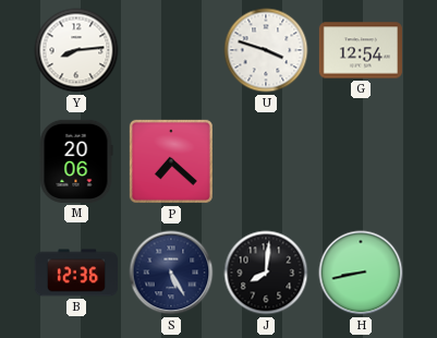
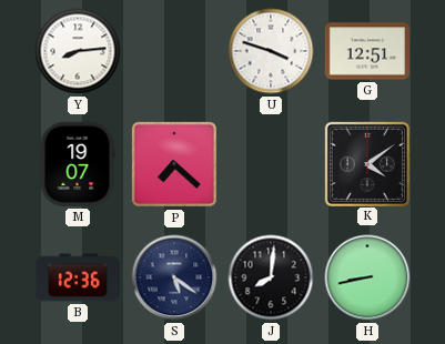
G: 12:54 -> 12:51 (366, 51)
M: 20:06 -> 19:07 (78, 164)
K: none -> 4:09 (366, 163)
S: 5:25 -> 5:21 (174, 277)
